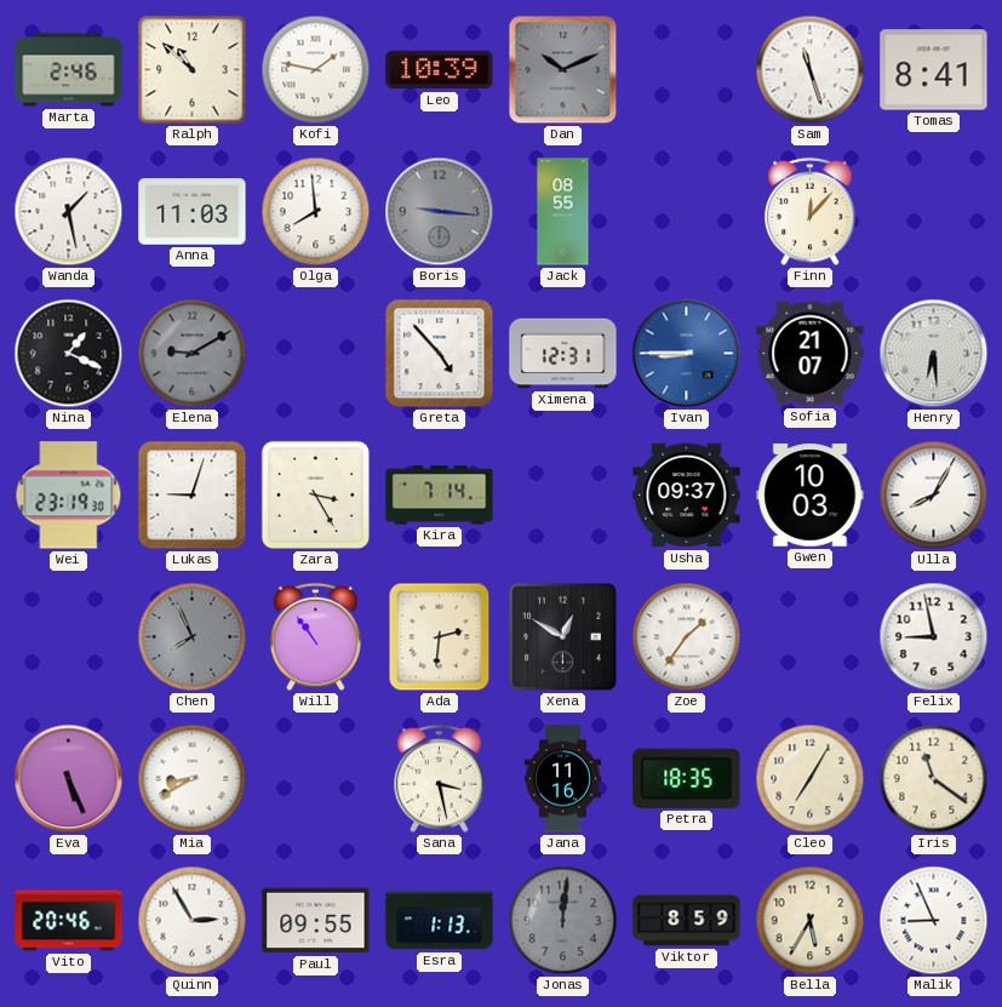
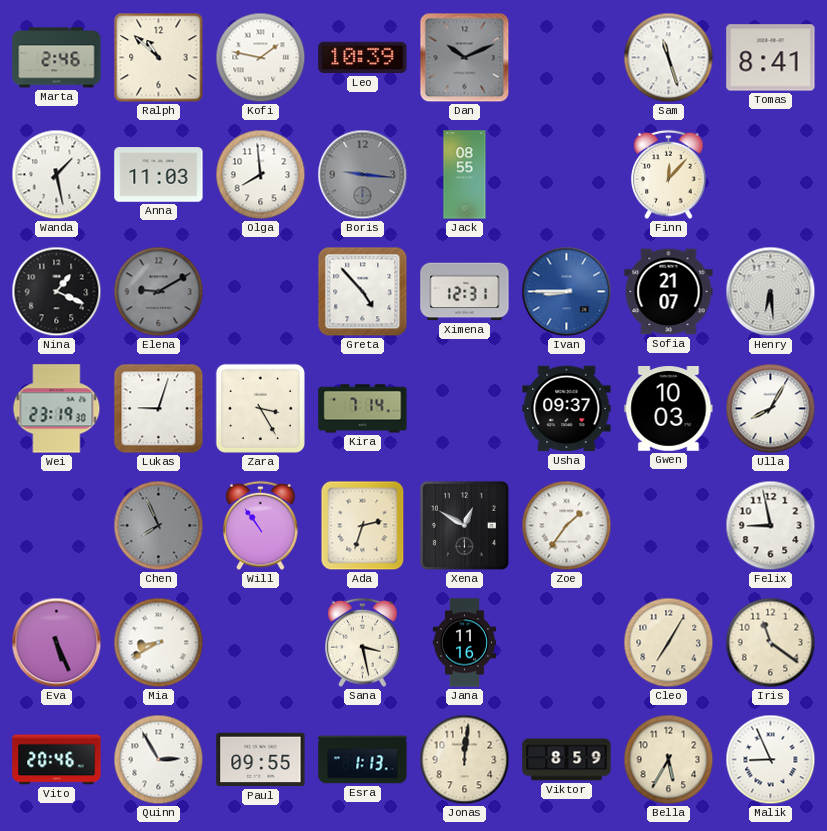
Ada: 2:31 -> 2:33 (363, 526)
Petra: 18:35 -> none (687, 778)
Jonas dial: grey -> cream (465, 760)
